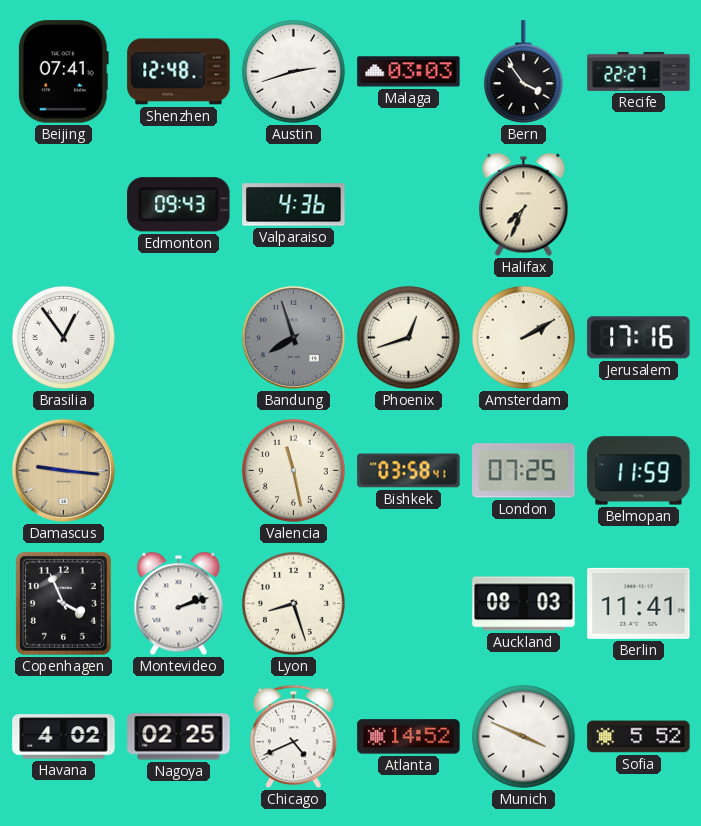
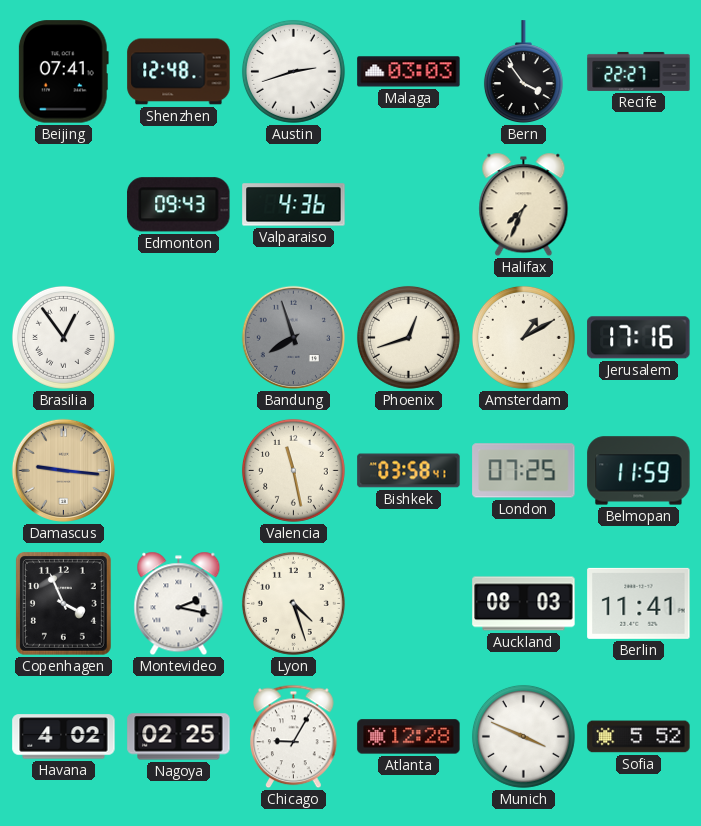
Amsterdam: 2:10 -> 1:10 (523, 337)
Montevideo: 2:12 -> 2:17 (179, 604)
Lyon: 8:27 -> 4:27 (293, 603)
Chicago: 4:41 -> 9:05 (294, 737)
Atlanta: 14:52 -> 12:28 (409, 737)
